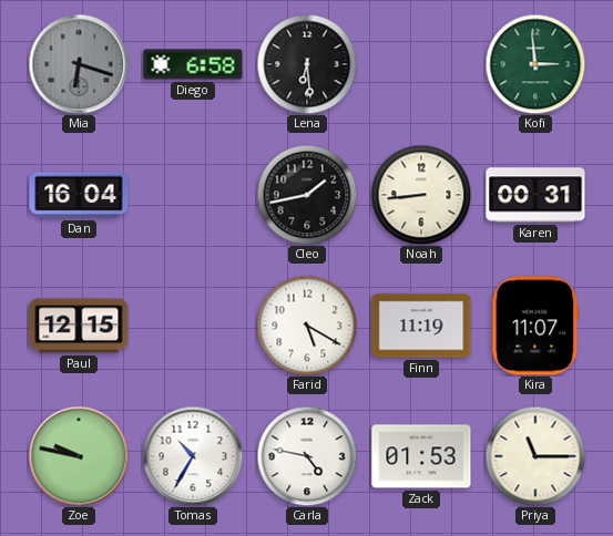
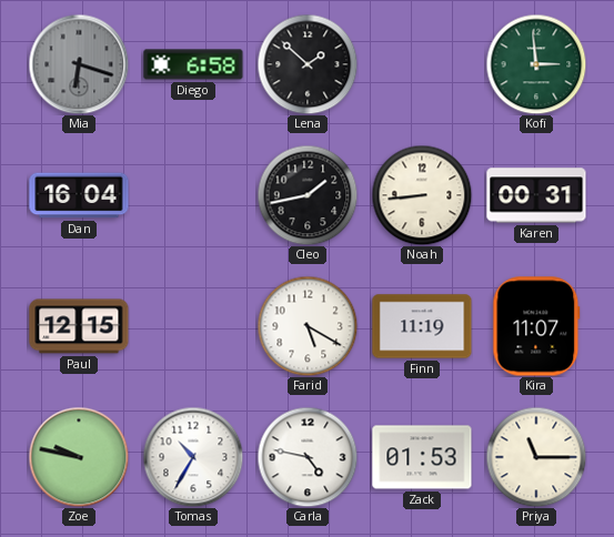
Lena: 6:29 -> 1:52 (308, 64)
